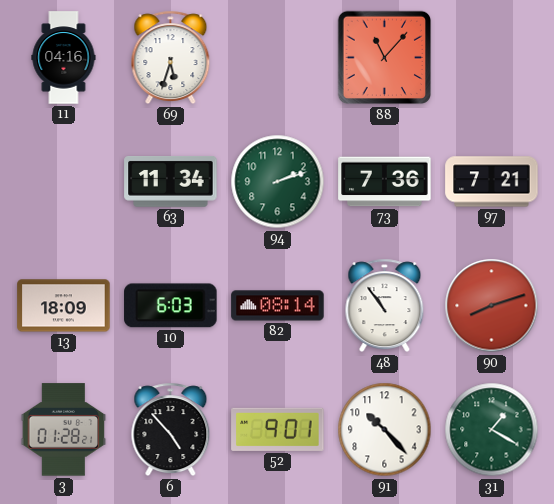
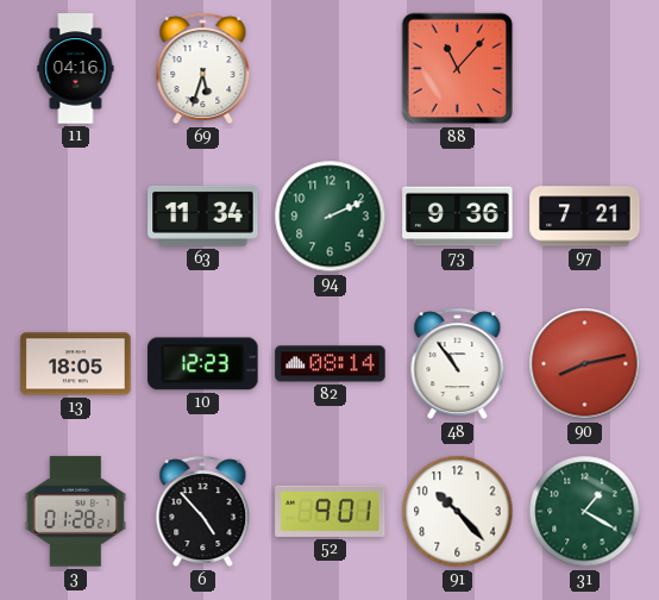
94: 2:12 -> 2:11 (331, 217)
73: 7:36 -> 9:36 (458, 217)
13: 18:09 -> 18:05 (76, 364)
10: 6:03 -> 12:23 (203, 364)
90: 8:12 -> 8:13 (585, 364)
